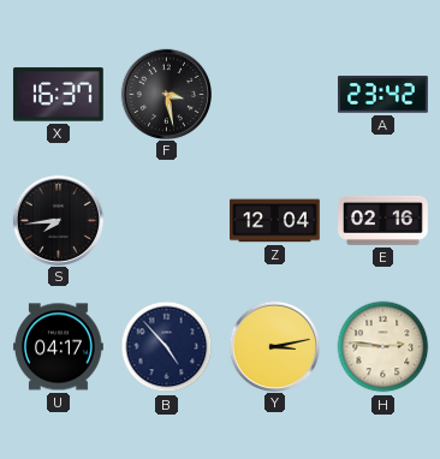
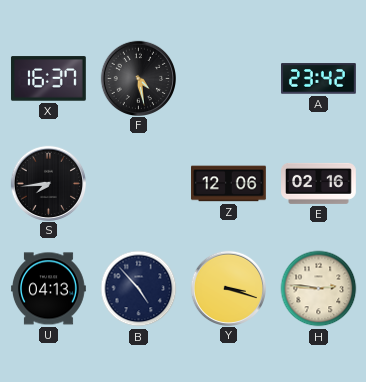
F: 3:28 -> 4:28 (138, 78)
Z: 12:04 -> 12:06 (229, 184)
U: 04:17 -> 04:13 (49, 289)
Y: 3:13 -> 3:18 (228, 288)
